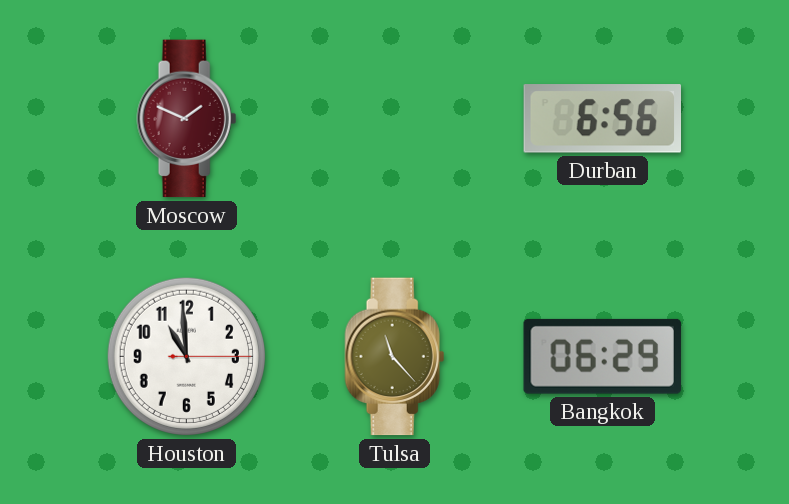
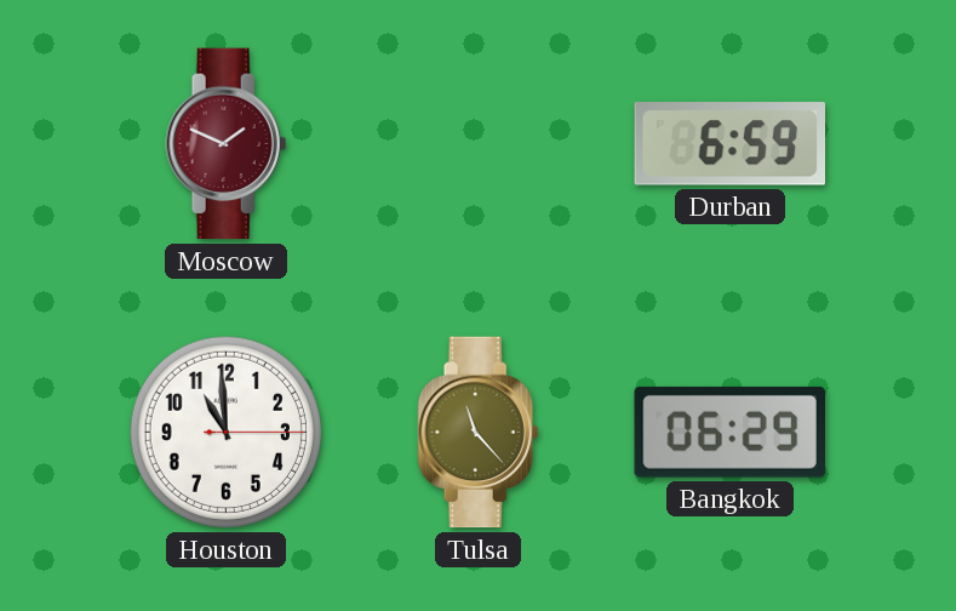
Durban: 6:56 -> 6:59 (729, 144)
